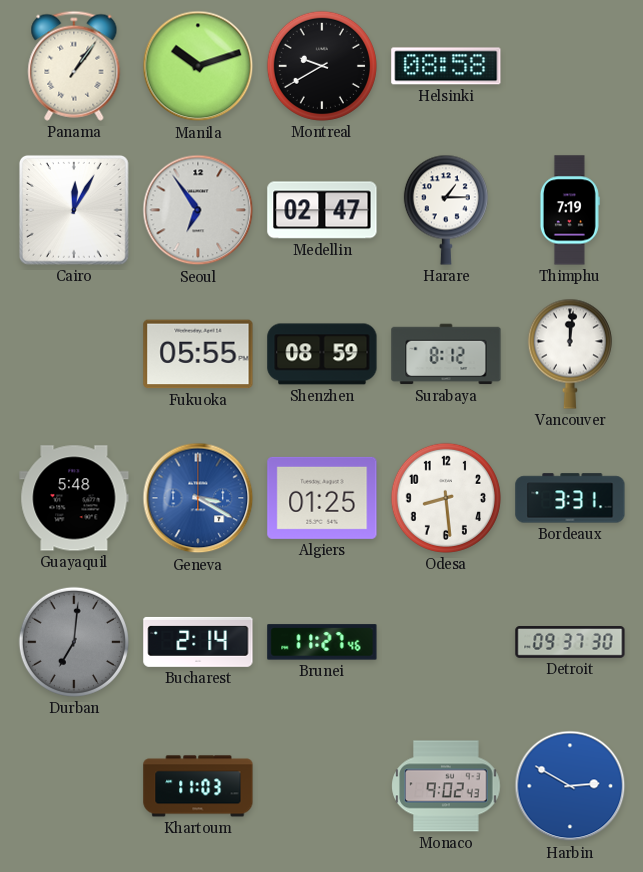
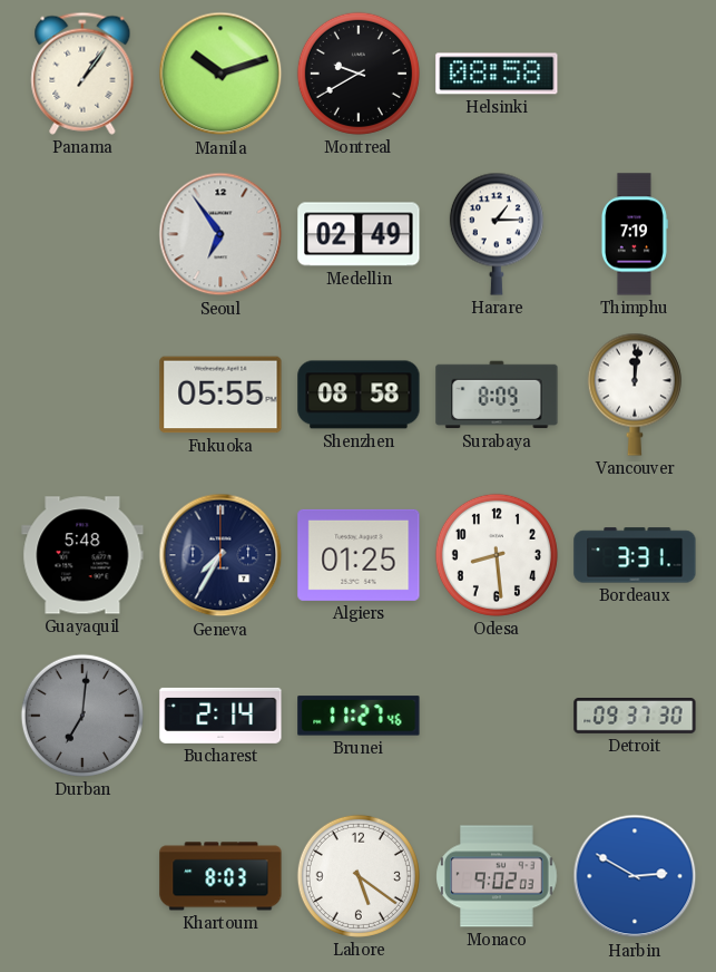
Cairo: 12:05 -> none (74, 210)
Medellin: 02:47 -> 02:49 (359, 234)
Shenzhen: 08:59 -> 08:58 (359, 395)
Surabaya: 8:12 -> 8:09 (497, 395)
Geneva: 3:20 -> 7:35 (220, 555)
Geneva dial: blue -> navy (220, 555)
Khartoum: 11:03 -> 8:03 (220, 876)
Lahore: none -> 5:21 (359, 876)
Monaco: 9:02:43 -> 9:02:03 (497, 876)
